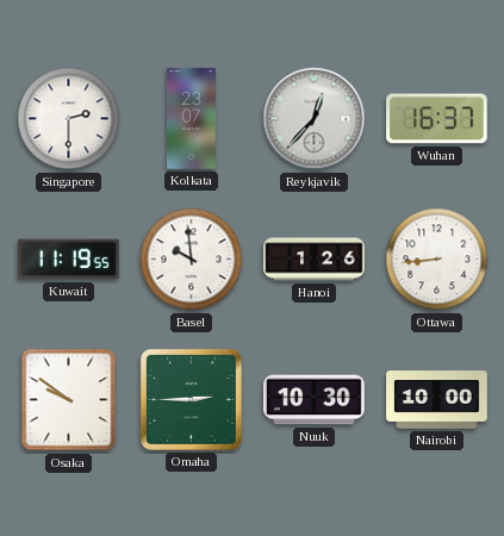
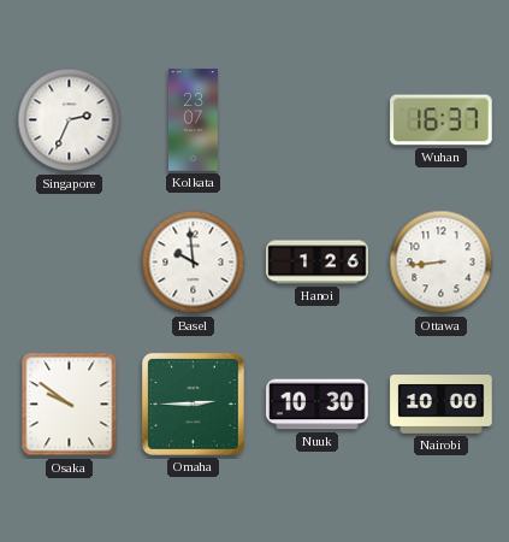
Singapore: 2:30 -> 2:34 (70, 120)
Reykjavik: 12:37 -> none (315, 119)
Kuwait: 11:19 -> none (69, 260)
